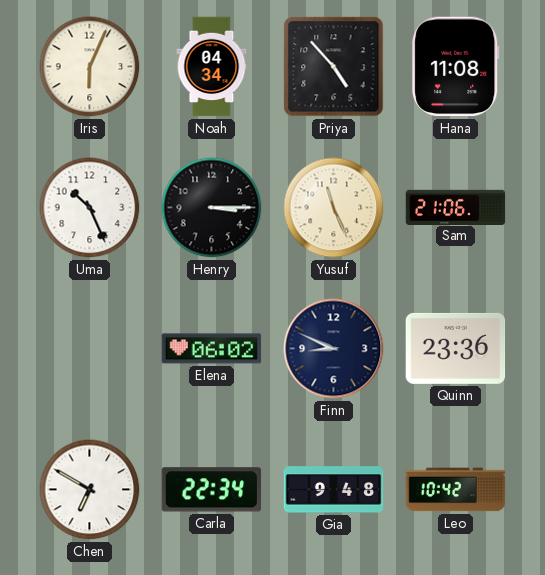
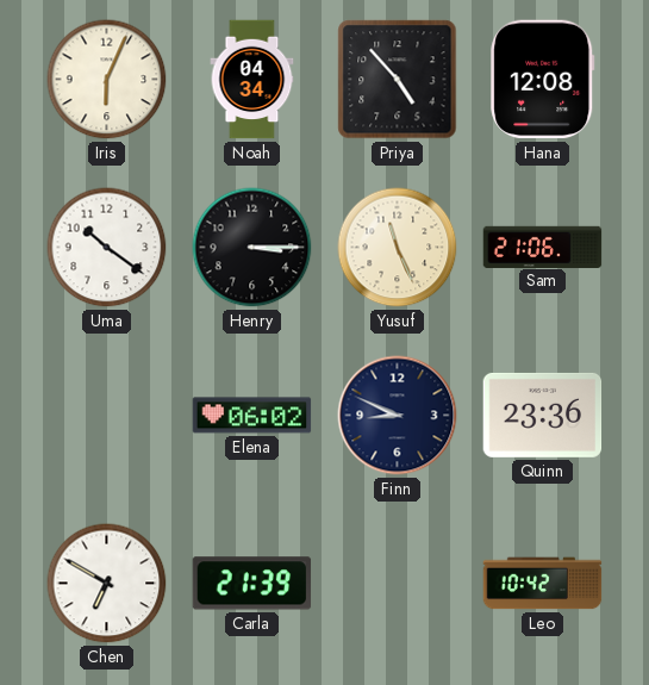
Hana: 11:08 -> 12:08 (543, 80)
Uma: 10:26 -> 10:21 (107, 248)
Carla: 22:34 -> 21:39 (252, 584)
Gia: 9:48 -> none (334, 490)
